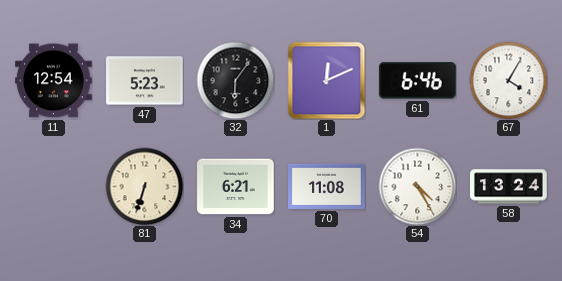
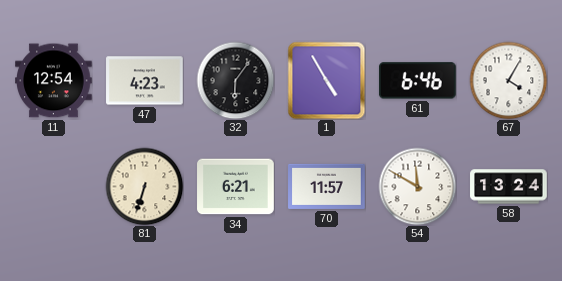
47: 5:23 -> 4:23 (145, 81)
1: 12:11 -> 4:55 (326, 80)
70: 11:08 -> 11:57 (327, 186)
54: 4:25 -> 11:50 (417, 186)
